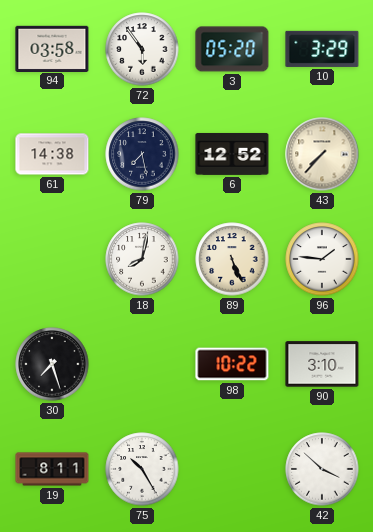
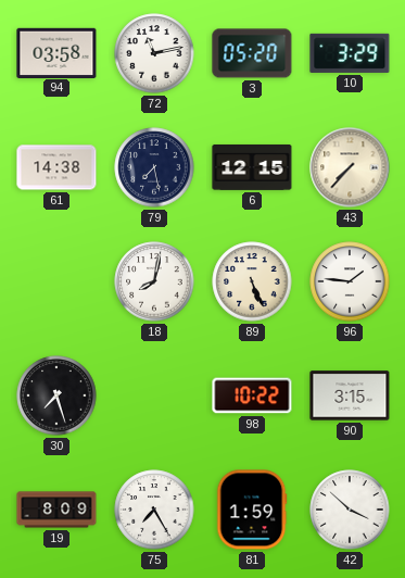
72: 5:54 -> 11:13 (154, 53)
6: 12:52 -> 12:15 (252, 167)
90: 3:10 -> 3:15 (350, 395)
19: 8:11 -> 8:09 (56, 510)
75: 10:25 -> 7:25 (154, 510)
81: none -> 1:59 (252, 510)
